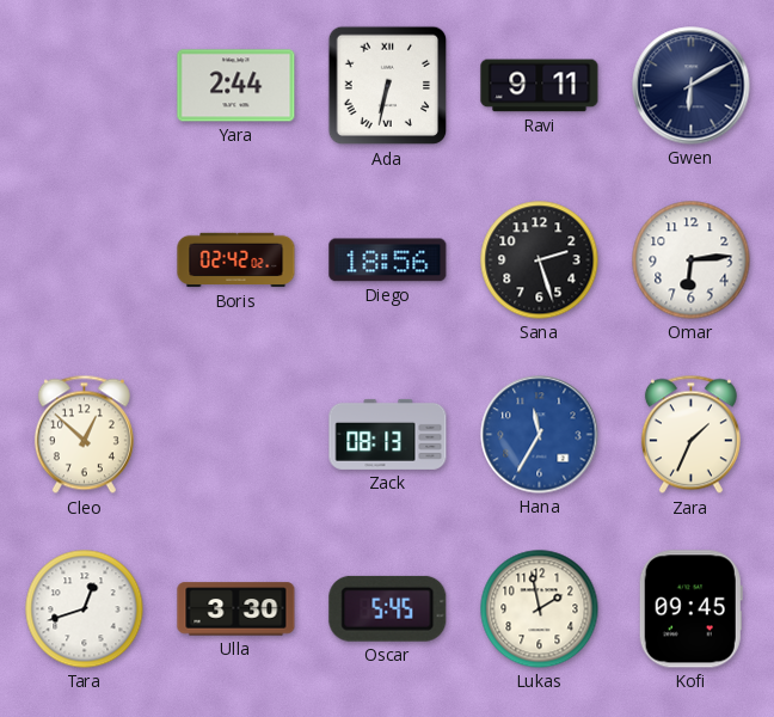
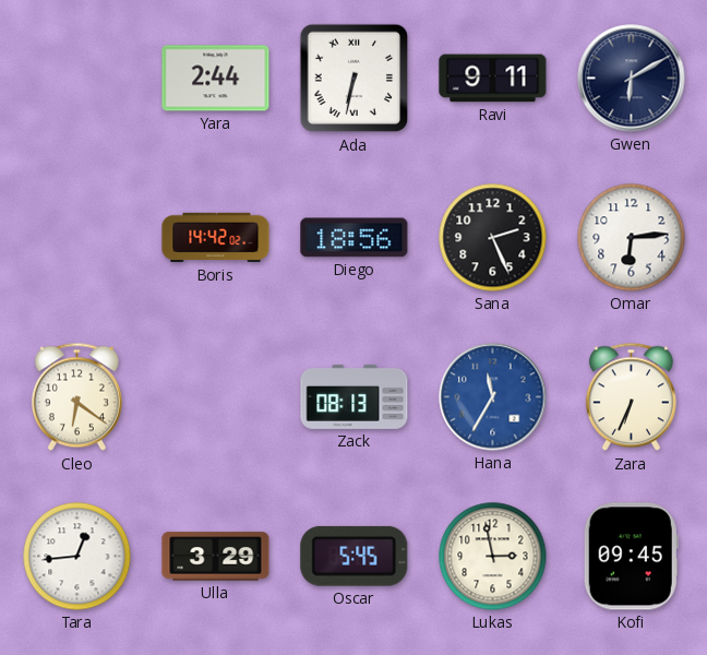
Boris: 02:42 -> 14:42 (216, 238)
Sana: 2:27 -> 2:26 (493, 238)
Cleo: 12:52 -> 6:21 (76, 397)
Zara: 1:34 -> 6:34 (631, 397)
Tara: 12:42 -> 12:44 (77, 557)
Ulla: 3:30 -> 3:29 (216, 557)
Lukas: 1:58 -> 2:58 (493, 557)
